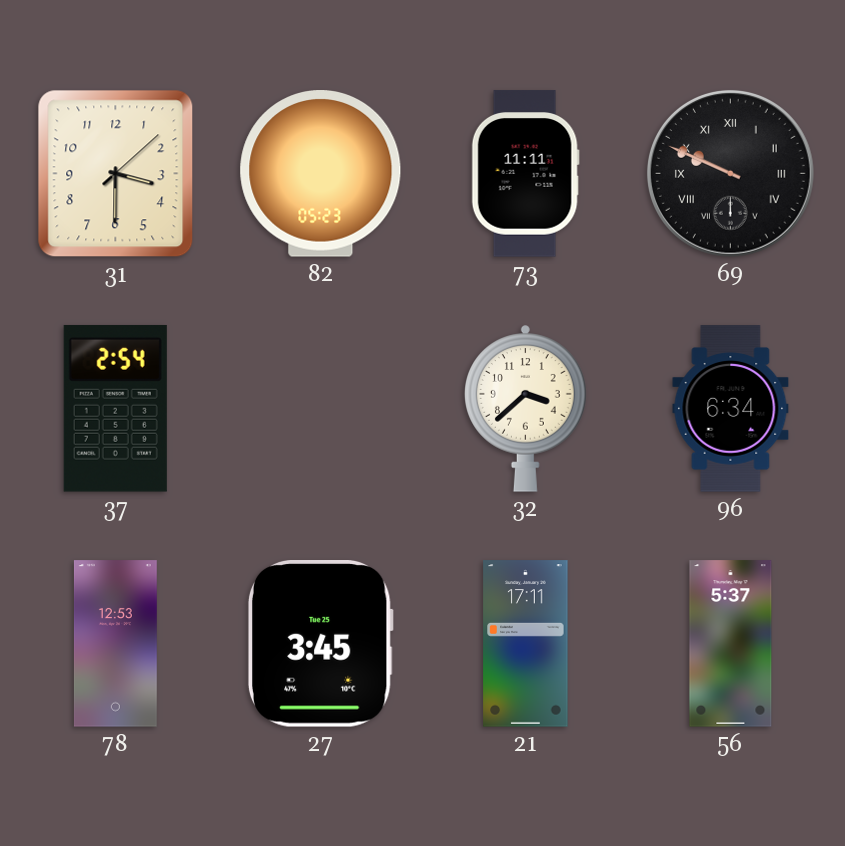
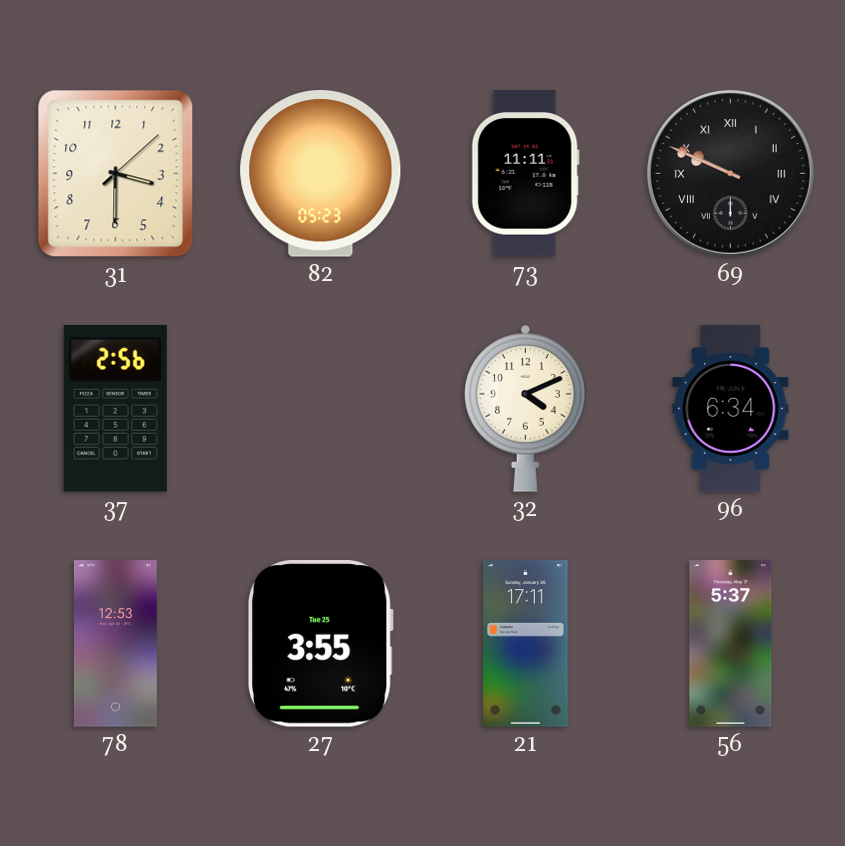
37: 2:54 -> 2:56 (115, 408)
32: 3:38 -> 4:11 (526, 408)
27: 3:45 -> 3:55 (320, 644)
